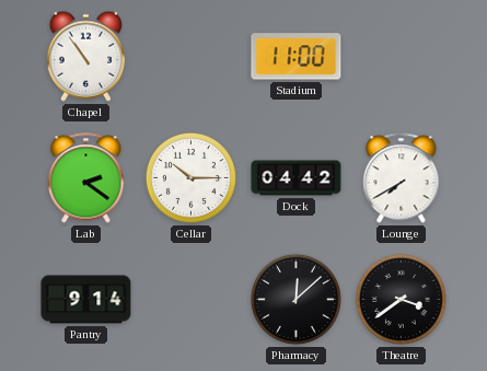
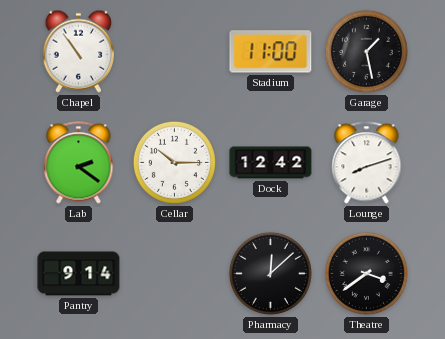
Garage: none -> 1:28 (366, 51)
Dock: 04:42 -> 12:42 (271, 163)
Lounge: 7:40 -> 8:12 (367, 163)
